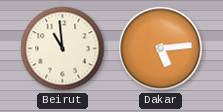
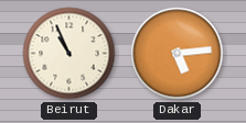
Beirut: 10:59 -> 10:56 (69, 54)
